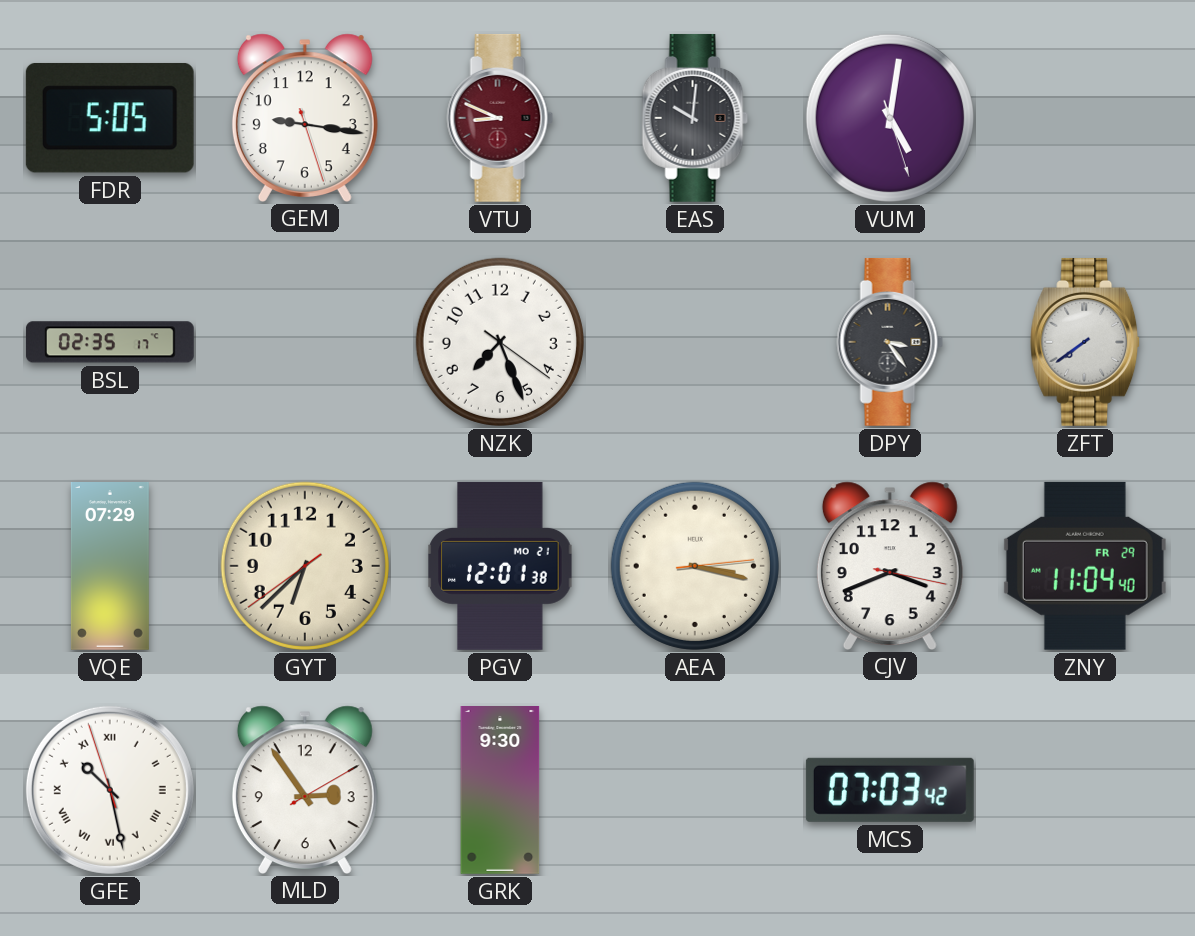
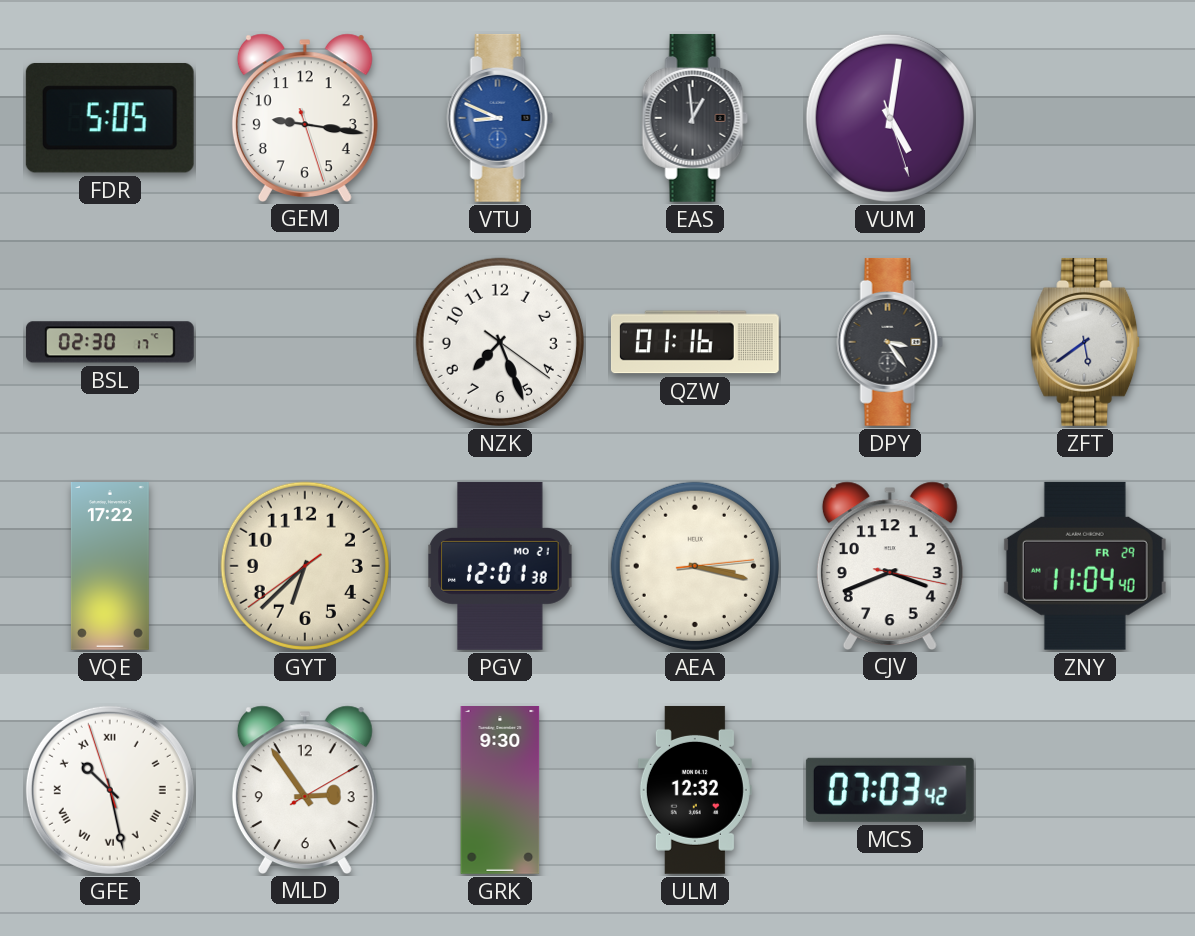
VTU dial: burgundy -> blue (500, 118)
EAS: 10:01 -> 12:59 (695, 118)
BSL: 02:35 -> 02:30 (110, 342)
QZW: none -> 01:16 (695, 342)
ZFT: 7:39 -> 5:39 (1086, 342)
VQE: 07:29 -> 17:22 (110, 567)
ULM: none -> 12:32 (695, 790)
